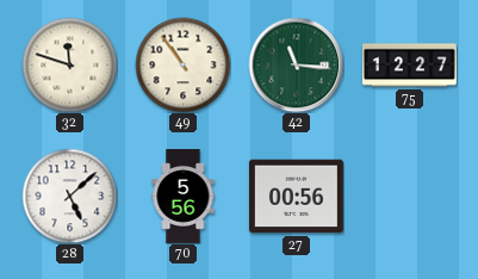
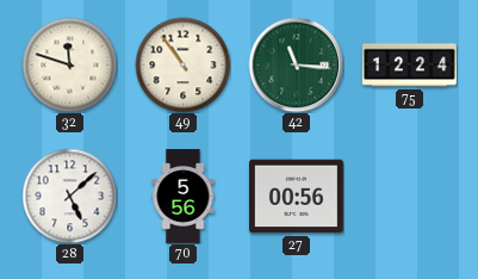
75: 12:27 -> 12:24 (409, 66)
